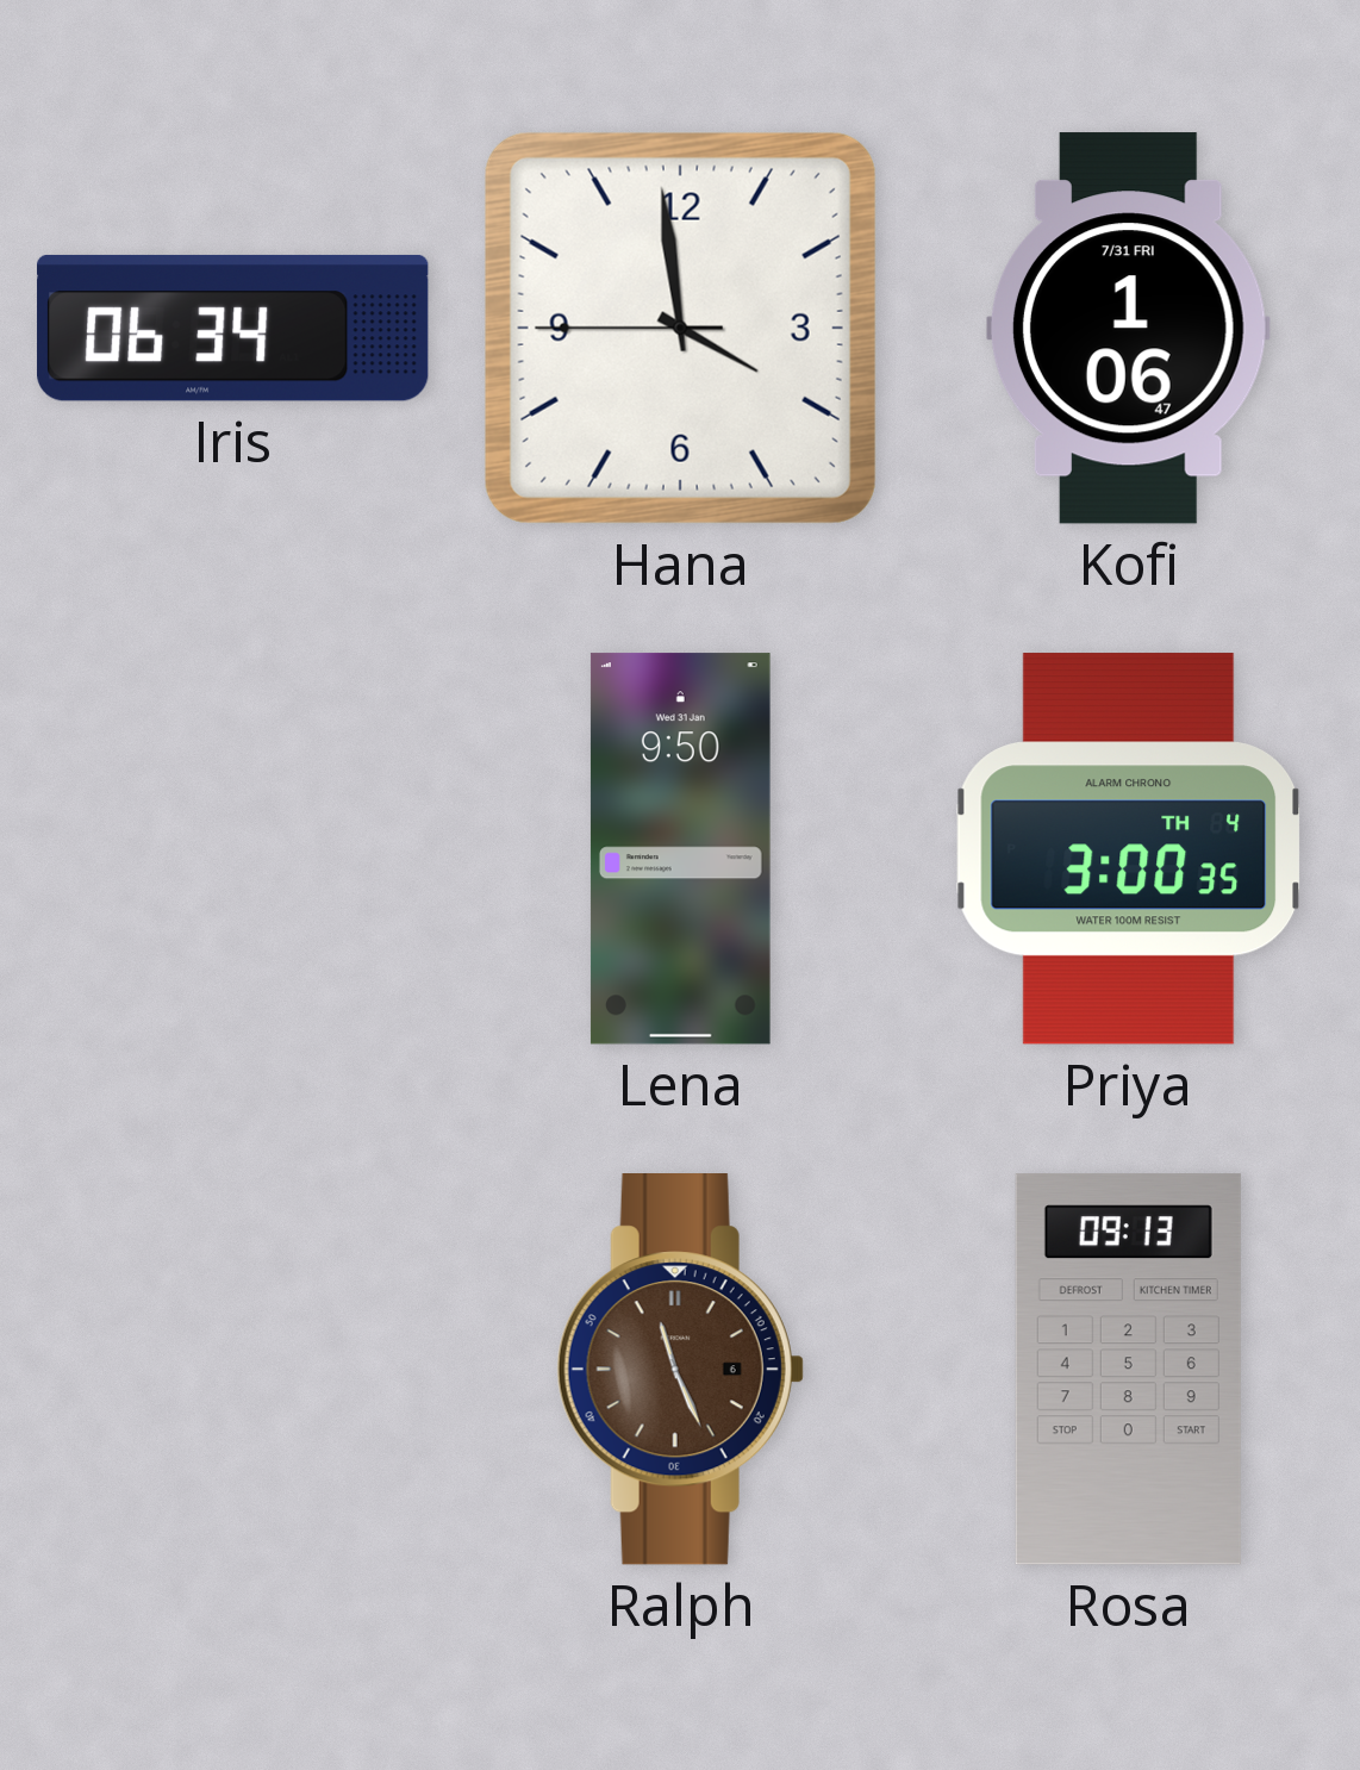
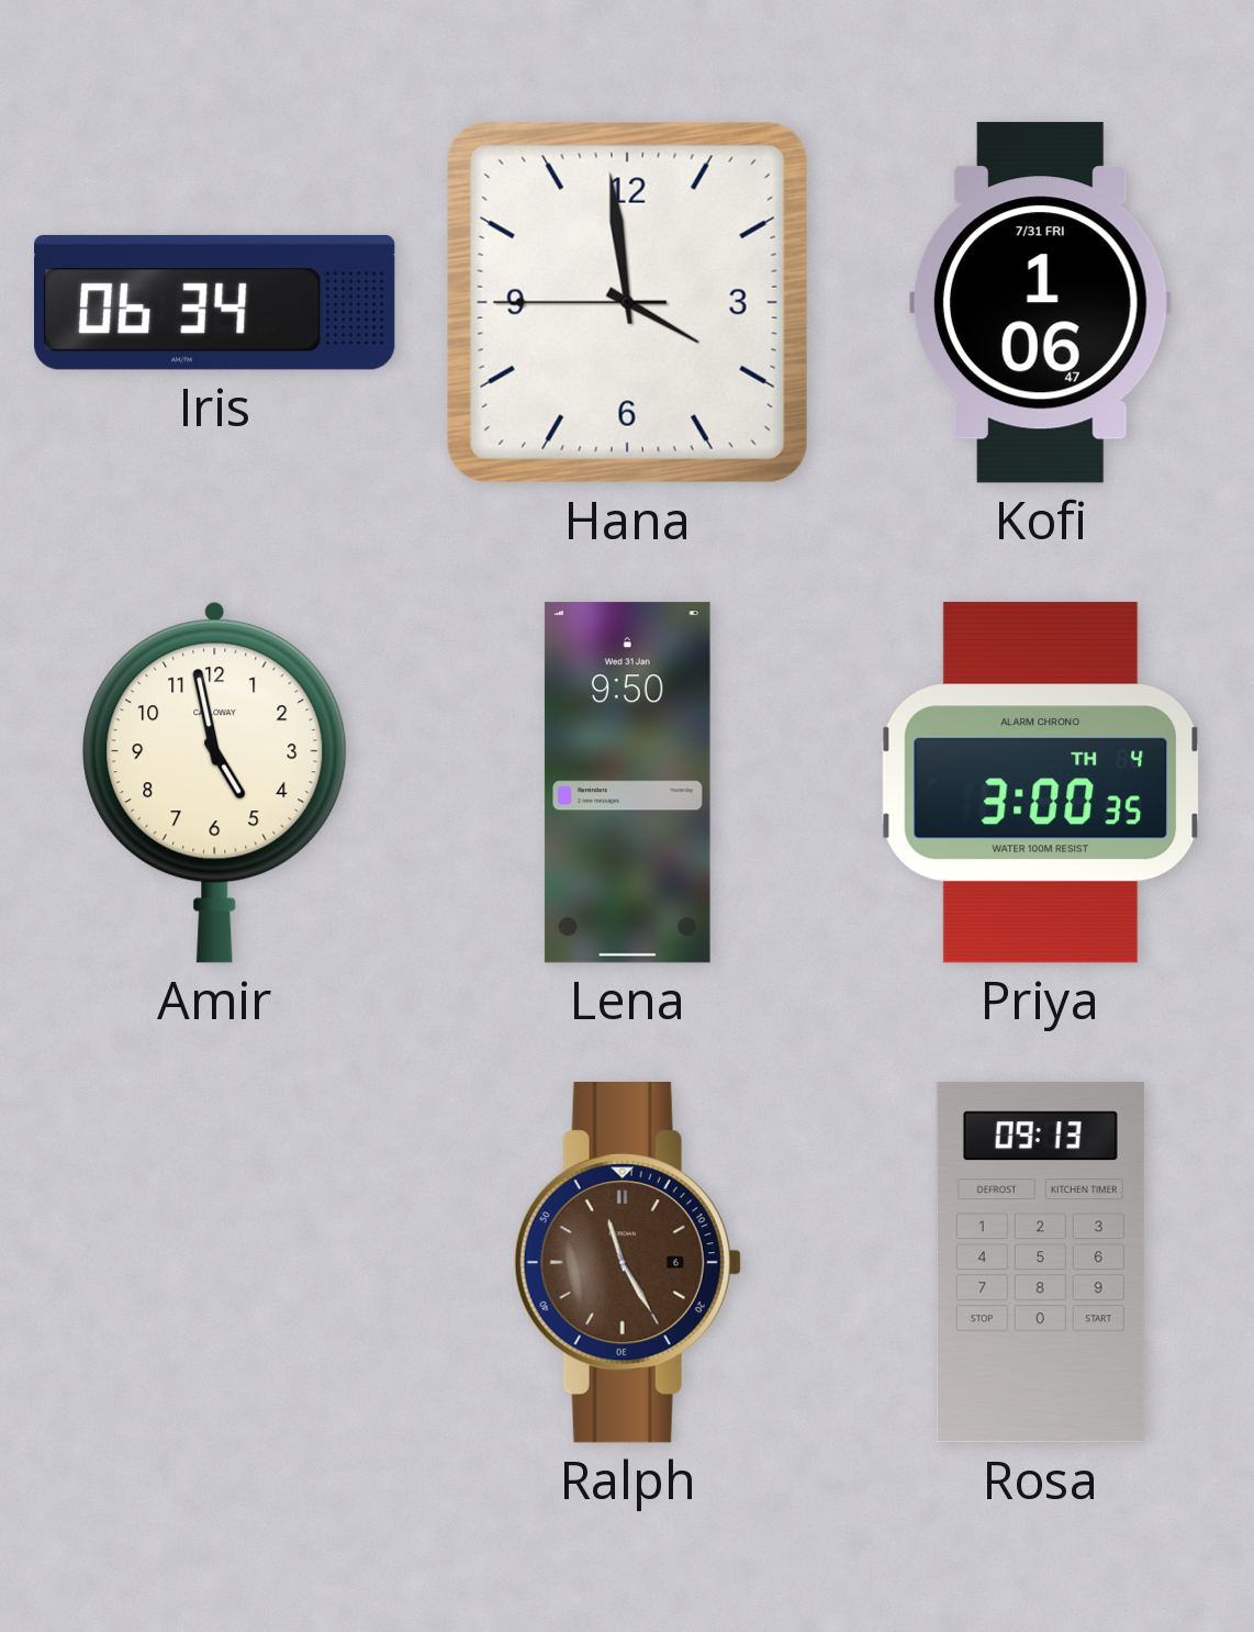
Amir: none -> 4:58 (215, 782)
Ralph: 11:26 -> 11:25 (627, 1263)
